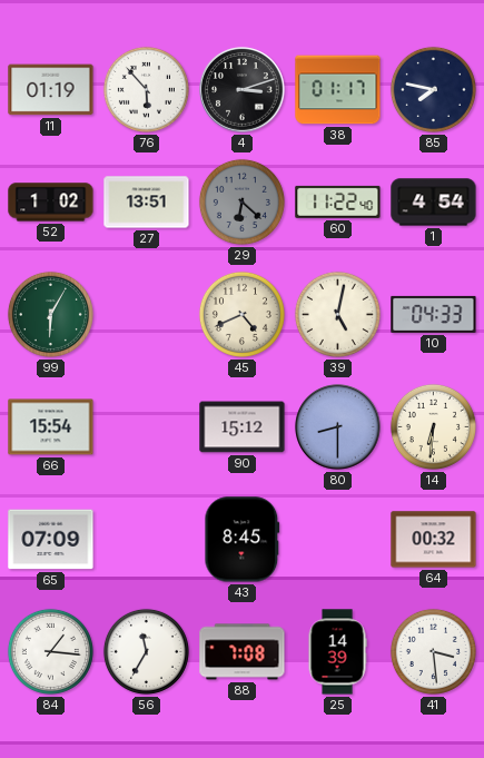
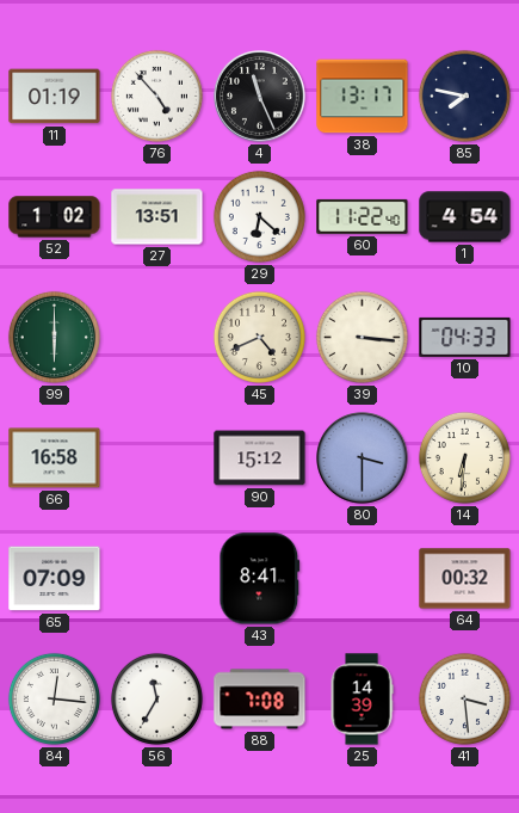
76: 5:53 -> 4:53 (156, 96)
4: 3:12 -> 11:26 (260, 97)
38: 01:17 -> 13:17 (363, 97)
29 dial: grey -> white (259, 216)
99: 6:05 -> 6:00 (54, 337)
39: 5:02 -> 3:16 (362, 337)
66: 15:54 -> 16:58 (55, 458)
80: 8:30 -> 3:30 (363, 458)
43: 8:45 -> 8:41 (260, 579)
84: 1:16 -> 12:16 (54, 698)
